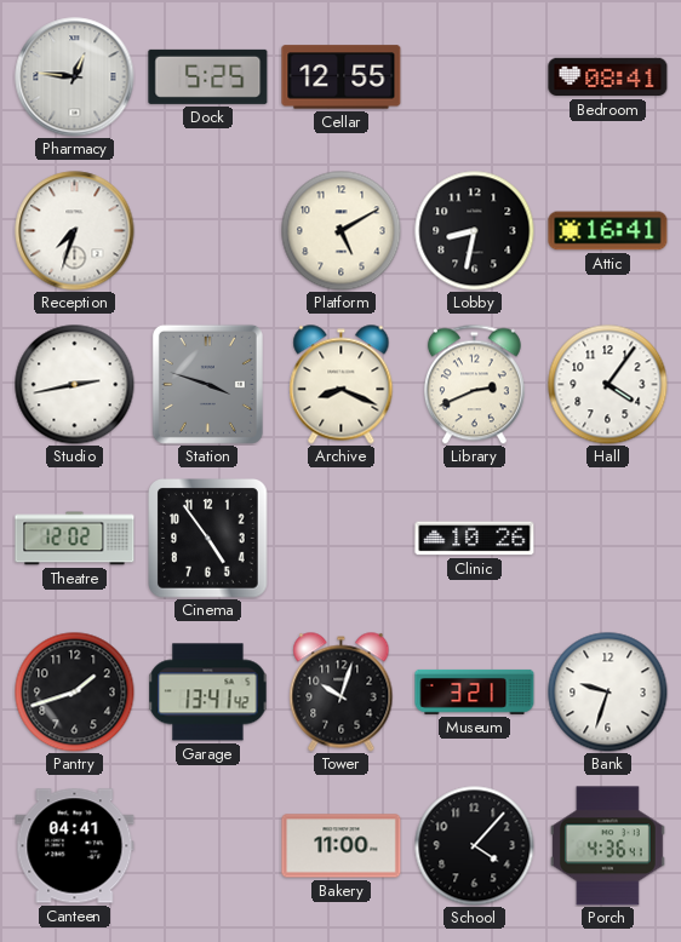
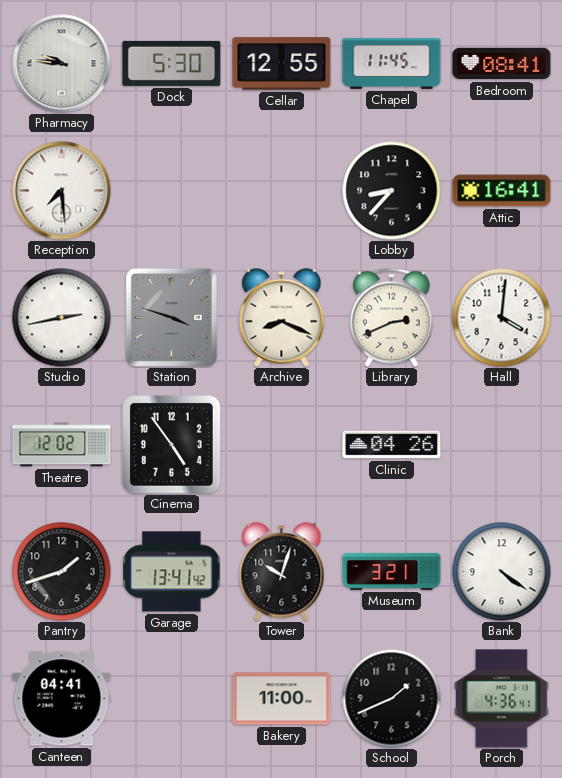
Pharmacy: 12:46 -> 9:46 (62, 64)
Dock: 5:25 -> 5:30 (172, 63)
Chapel: none -> 11:45 (392, 63)
Reception: 7:33 -> 7:29 (62, 191)
Platform: 5:10 -> none (342, 231)
Lobby: 8:32 -> 8:37 (392, 191)
Hall: 4:06 -> 4:01 (502, 318)
Clinic: 10:26 -> 04:26 (392, 445)
Bank: 9:33 -> 4:21 (502, 572)
School: 4:07 -> 1:41 (392, 699)
